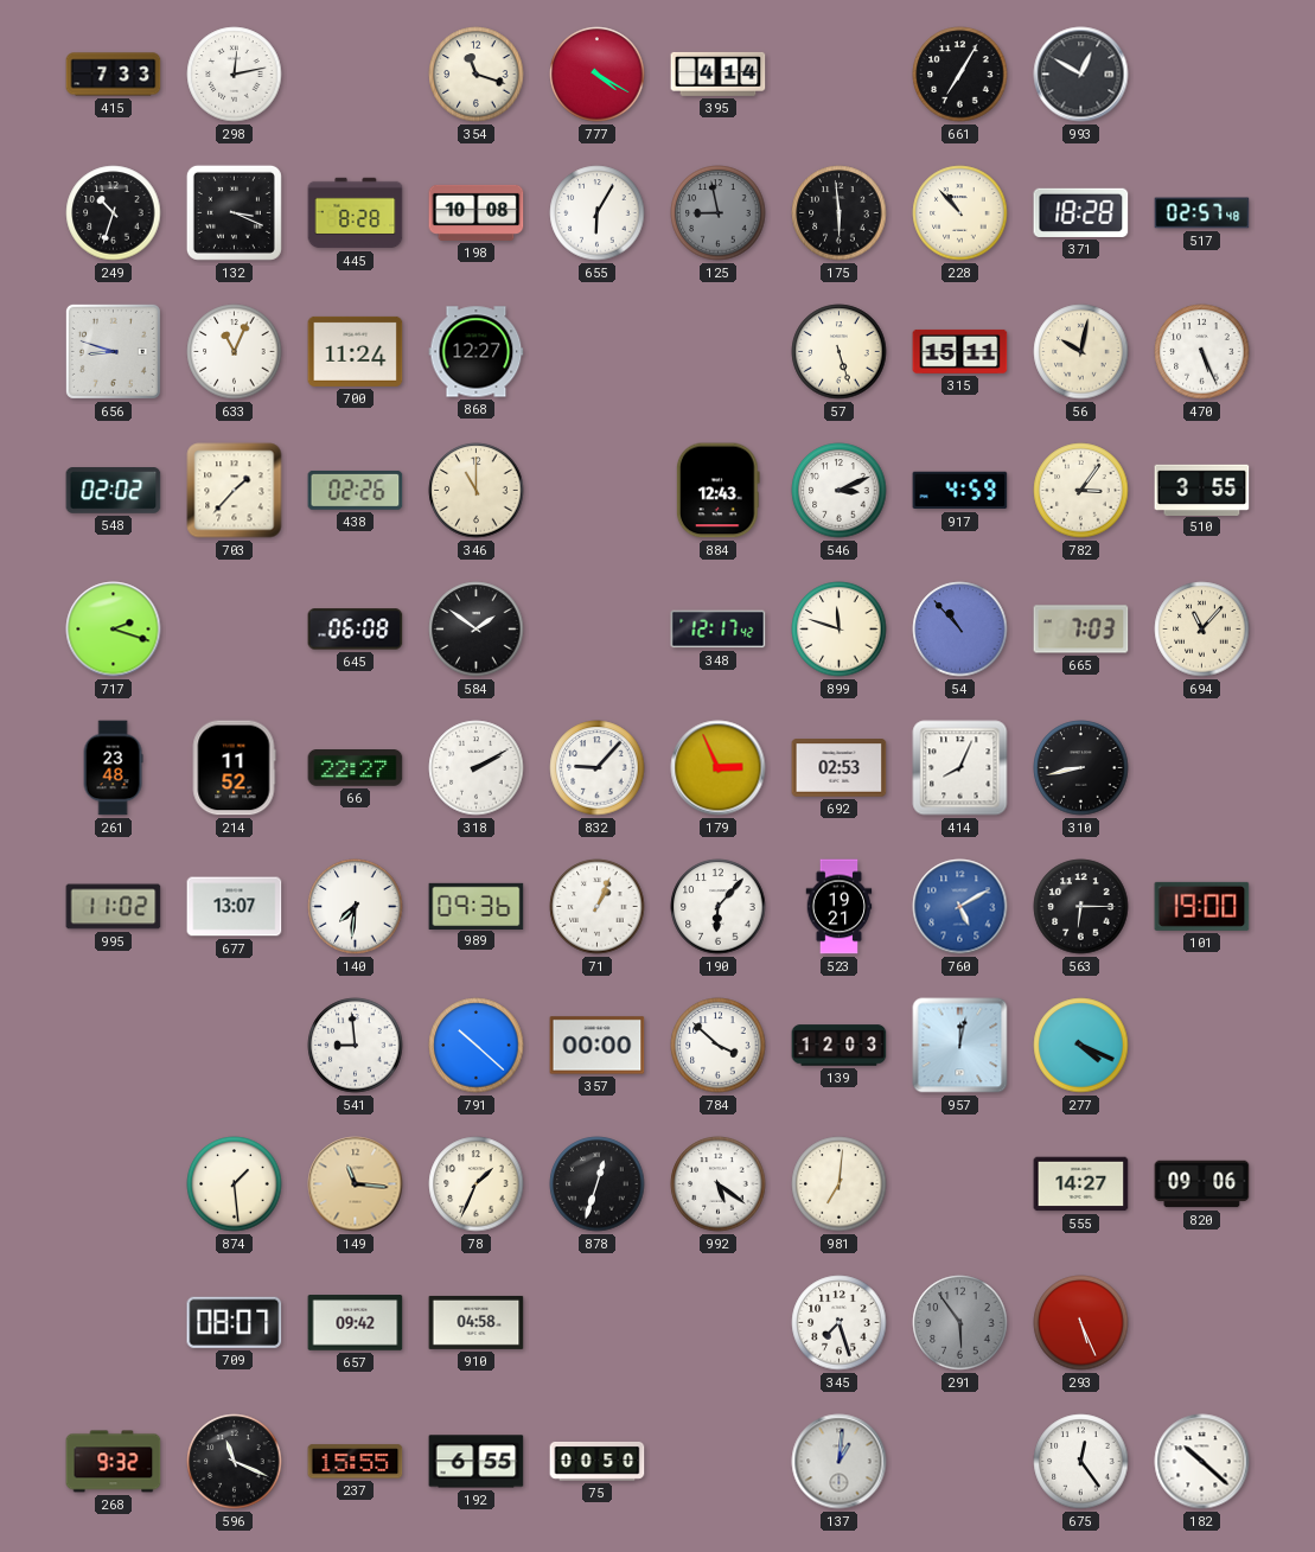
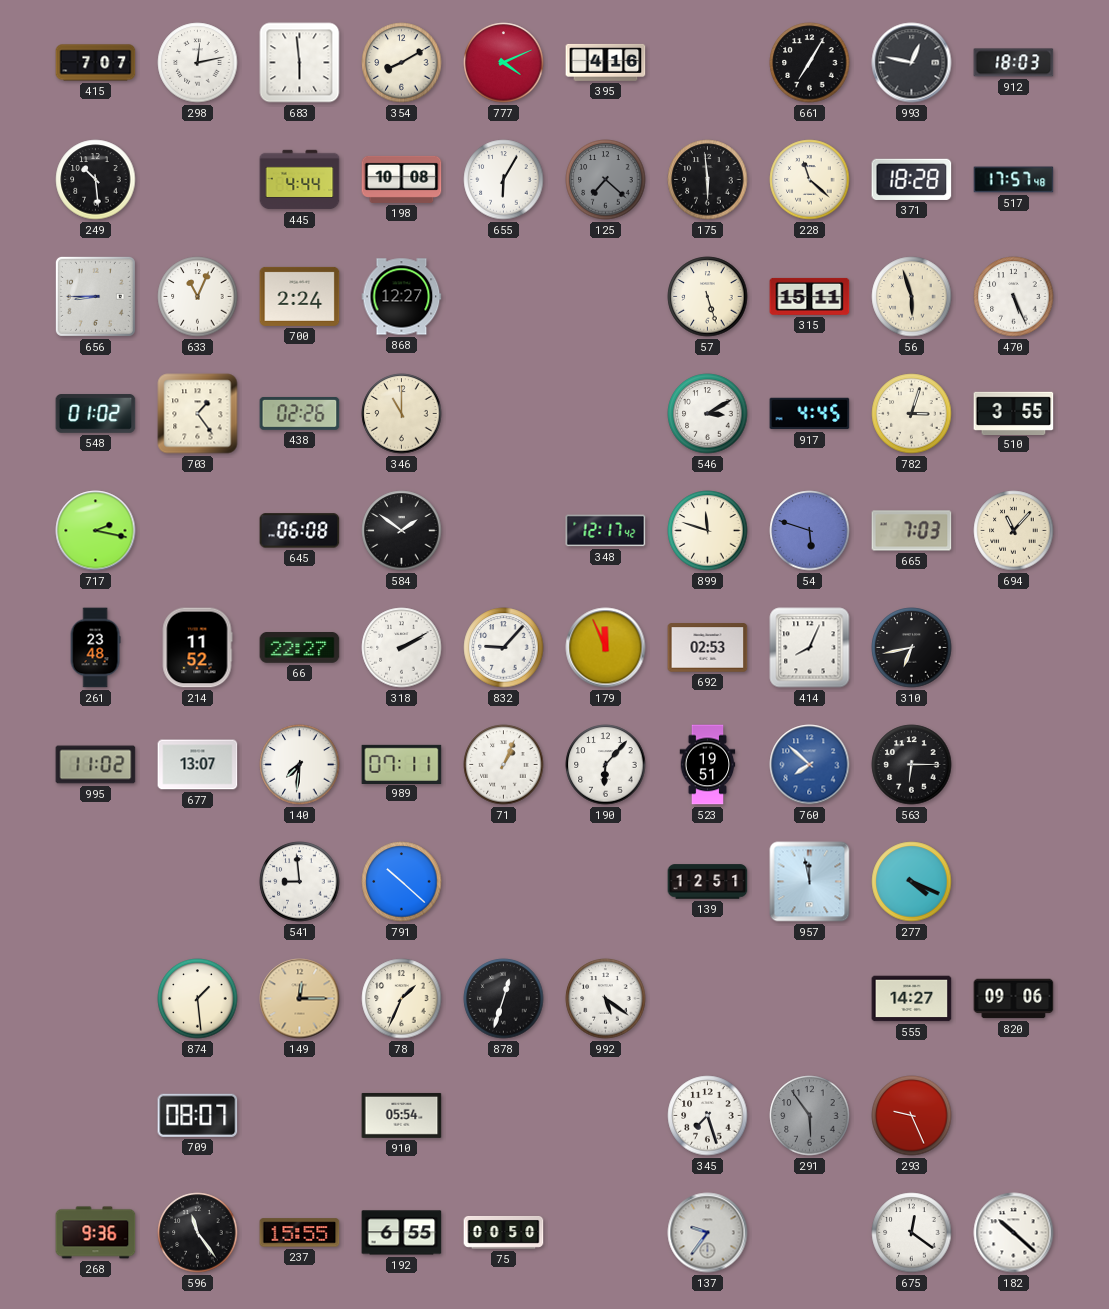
415: 7:33 -> 7:07 (96, 63)
683: none -> 5:59 (300, 63)
354: 11:18 -> 8:10 (402, 63)
777: 4:20 -> 4:11 (504, 63)
395: 4:14 -> 4:16 (606, 62)
993: 12:50 -> 12:47 (912, 63)
912: none -> 18:03 (1014, 63)
249: 10:33 -> 10:29 (96, 180)
132: 3:19 -> none (234, 212)
445: 8:28 -> 4:44 (300, 180)
125: 8:58 -> 7:22 (606, 180)
228: 10:53 -> 11:22 (810, 180)
517: 02:57 -> 17:57 (1014, 180)
656: 8:48 -> 8:45 (95, 296)
700: 11:24 -> 2:24 (300, 296)
56: 10:02 -> 5:57 (912, 297)
548: 02:02 -> 01:02 (96, 414)
703: 1:37 -> 1:24 (198, 414)
884: 12:43 -> none (717, 491)
546: 3:11 -> 3:10 (708, 414)
917: 4:59 -> 4:45 (810, 414)
782: 3:06 -> 3:03 (912, 414)
717: 2:18 -> 2:17 (96, 531)
54: 10:53 -> 5:48 (810, 531)
179: 2:56 -> 11:56 (606, 648)
310: 8:43 -> 6:43 (912, 648)
989: 09:36 -> 07:11 (402, 764)
523: 19:21 -> 19:51 (708, 765)
760: 5:10 -> 7:52 (810, 765)
101: 19:00 -> none (1202, 906)
357: 00:00 -> none (598, 1046)
784: 3:52 -> none (719, 1046)
139: 12:03 -> 12:51 (708, 882)
957: 12:02 -> 11:58 (810, 882)
149: 11:16 -> 12:15 (300, 999)
981: 7:01 -> none (840, 1184)
657: 09:42 -> none (356, 1323)
910: 04:58 -> 05:54 (402, 1115)
293: 5:26 -> 9:26 (912, 1116)
268: 9:32 -> 9:36 (96, 1233)
596: 11:19 -> 11:24 (198, 1233)
137: 1:01 -> 9:36 (708, 1233)
675: 12:24 -> 12:21 (912, 1233)
